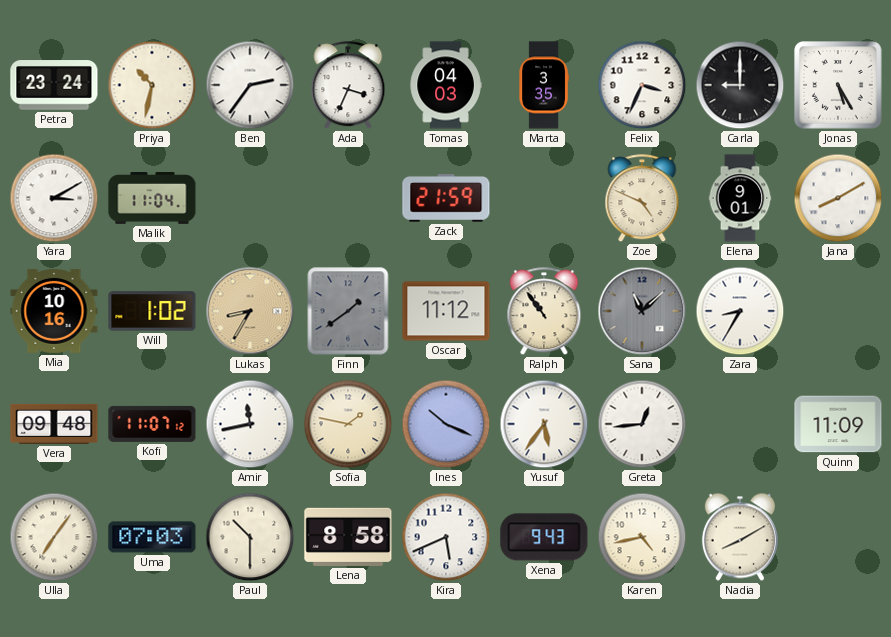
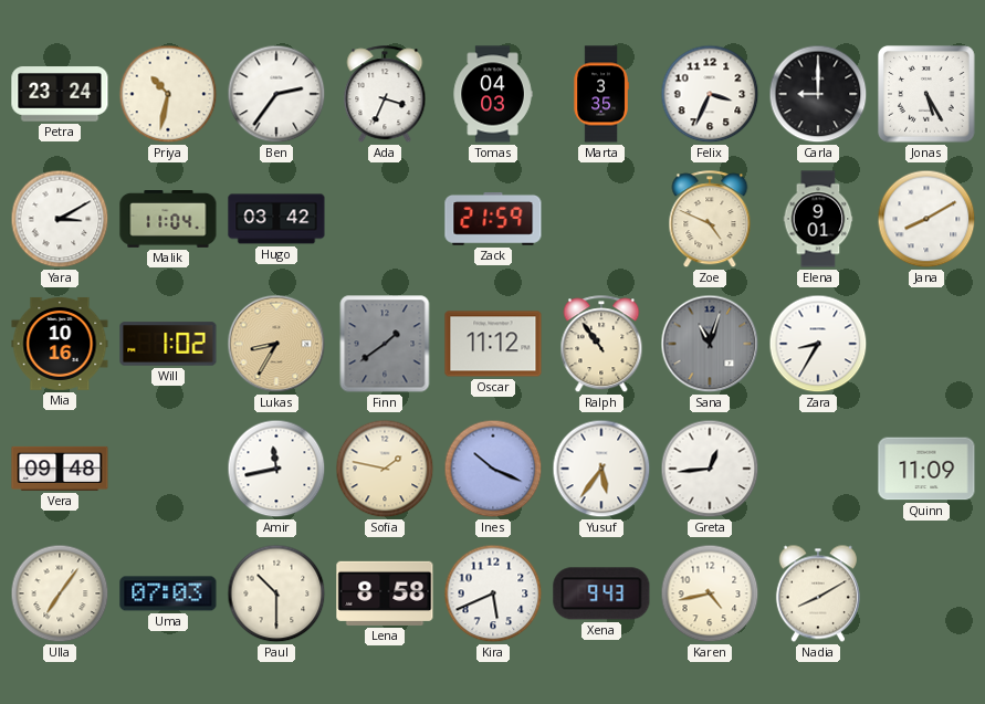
Hugo: none -> 03:42 (276, 219)
Sana: 11:08 -> 11:03 (710, 344)
Kofi: 11:07 -> none (152, 424)
